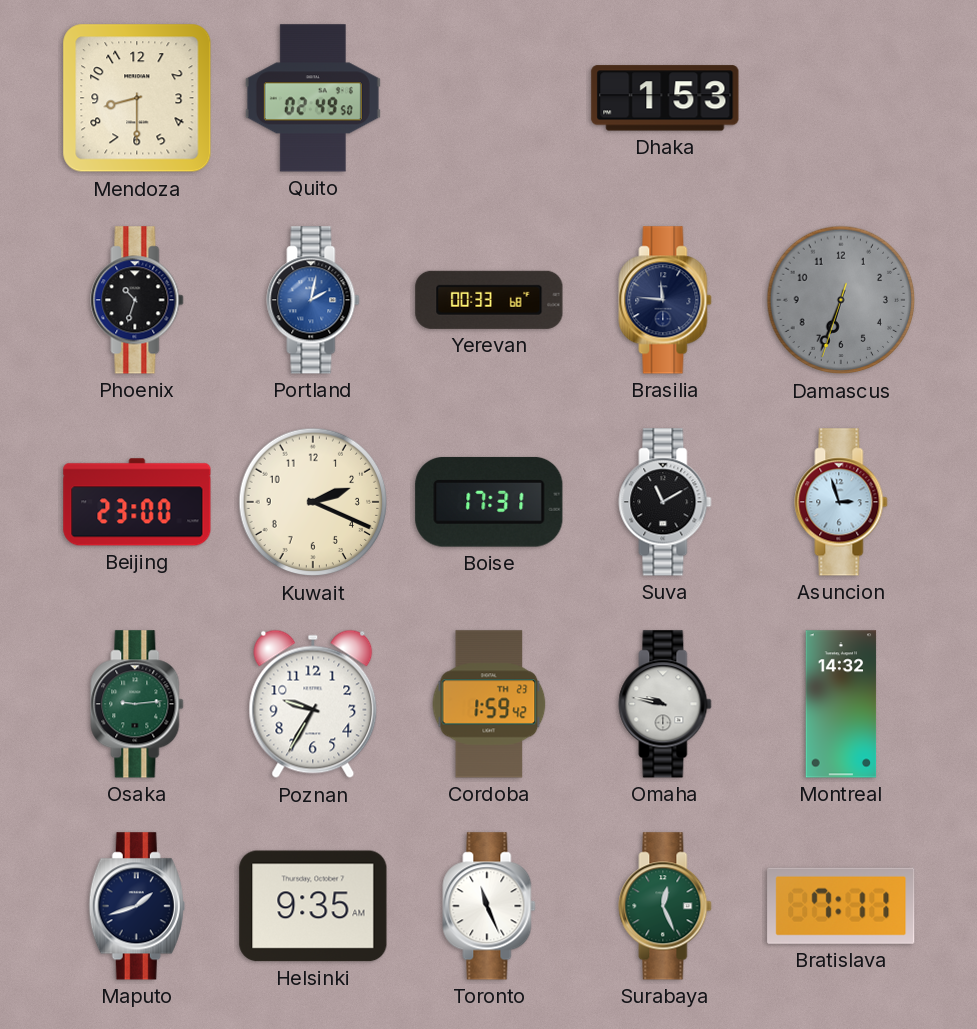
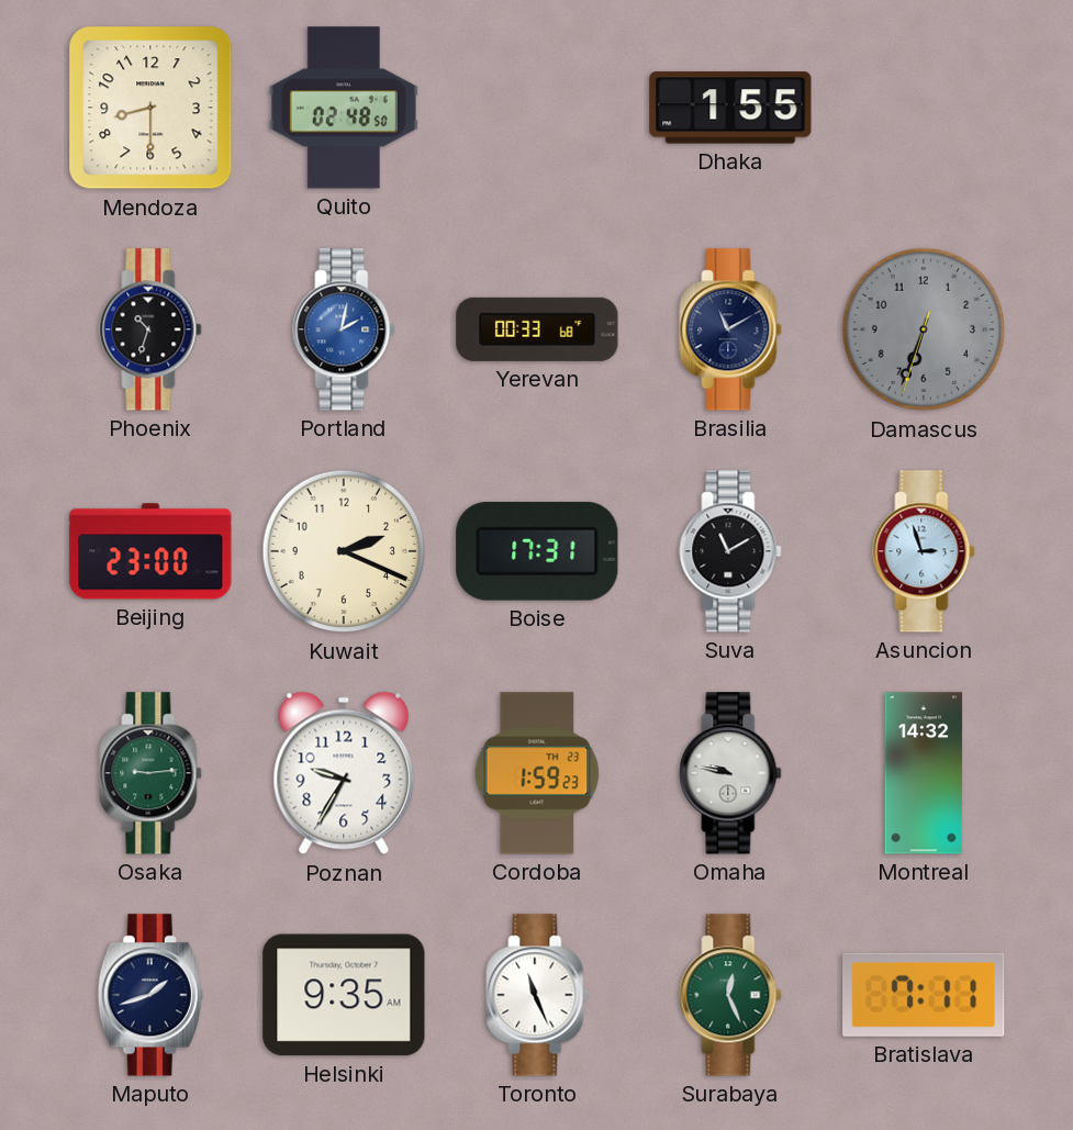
Quito: 02:49 -> 02:48 (344, 108)
Dhaka: 1:53 -> 1:55 (730, 108)
Brasilia: 11:46 -> 11:10 (730, 329)
Cordoba: 1:59:42 -> 1:59:23 (537, 773)
